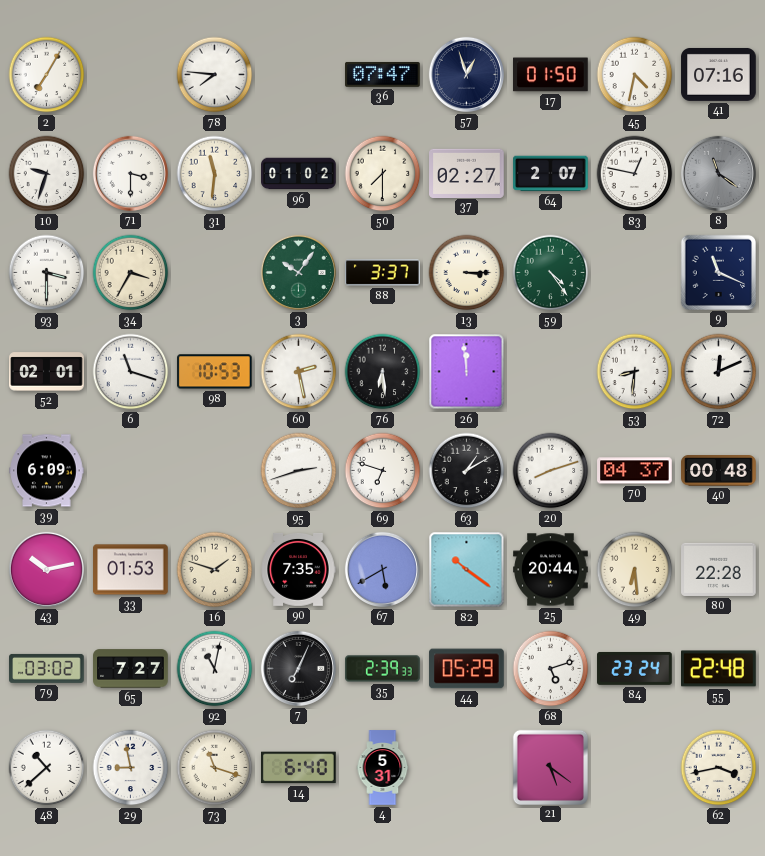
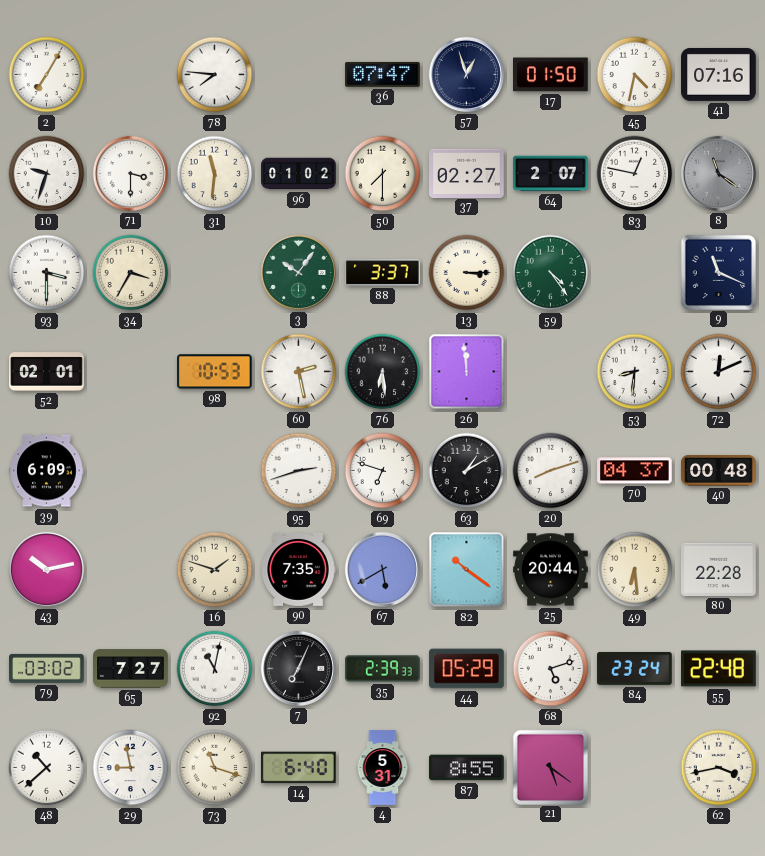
6: 11:18 -> none (131, 372)
33: 01:53 -> none (131, 570)
87: none -> 8:55 (467, 768)
